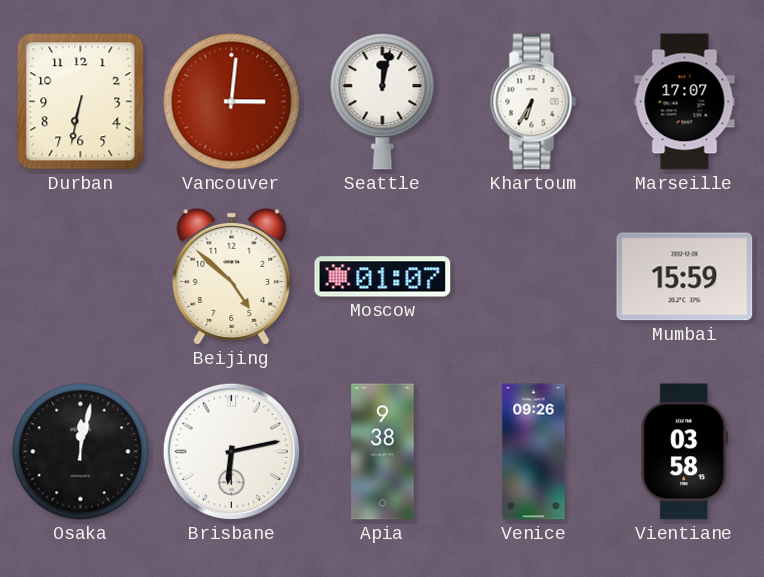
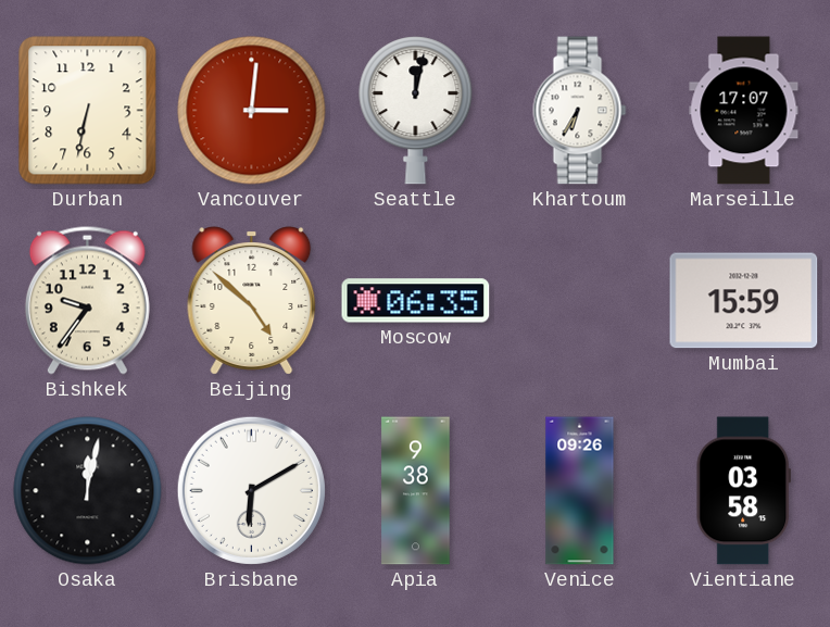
Bishkek: none -> 9:36 (87, 300)
Moscow: 01:07 -> 06:35 (416, 301)
Brisbane: 6:13 -> 6:10 (251, 490)
